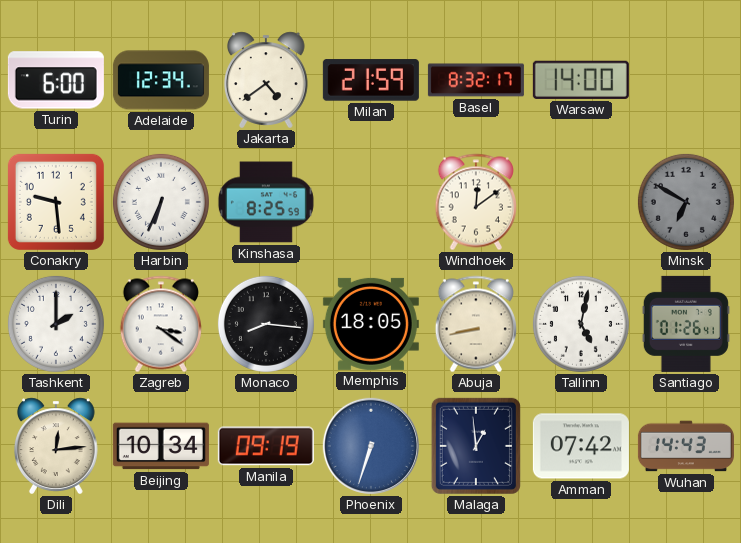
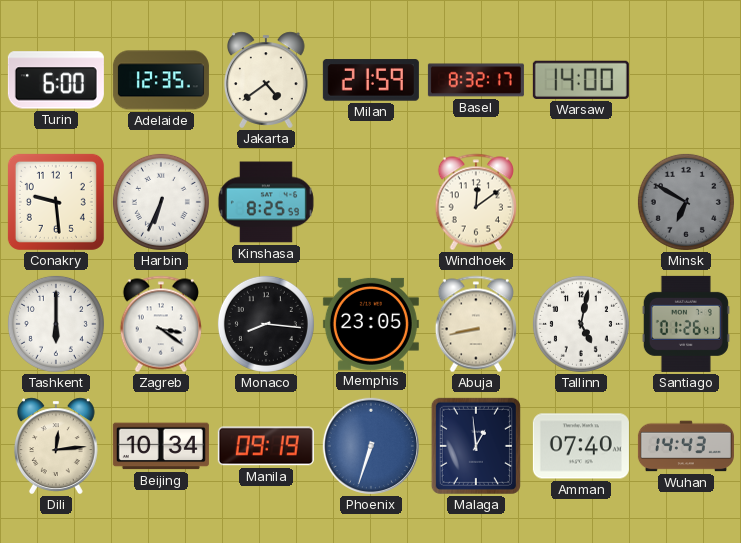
Adelaide: 12:34 -> 12:35 (161, 80)
Tashkent: 2:00 -> 6:00 (56, 324)
Memphis: 18:05 -> 23:05 (371, 324)
Amman: 07:42 -> 07:40 (581, 446)
